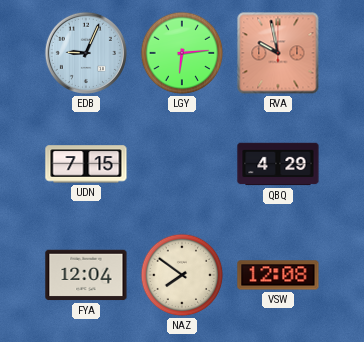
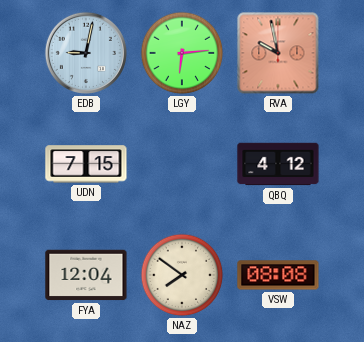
EDB: 9:04 -> 9:02 (86, 53)
QBQ: 4:29 -> 4:12 (278, 164)
VSW: 12:08 -> 08:08 (278, 275)
